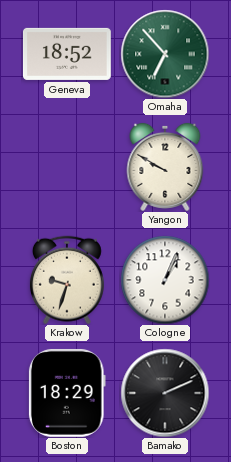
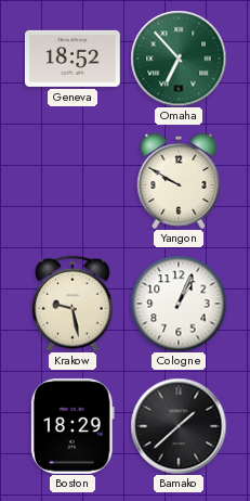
Krakow: 9:33 -> 9:28 (73, 304)
Bamako: 2:11 -> 1:38 (179, 426)
